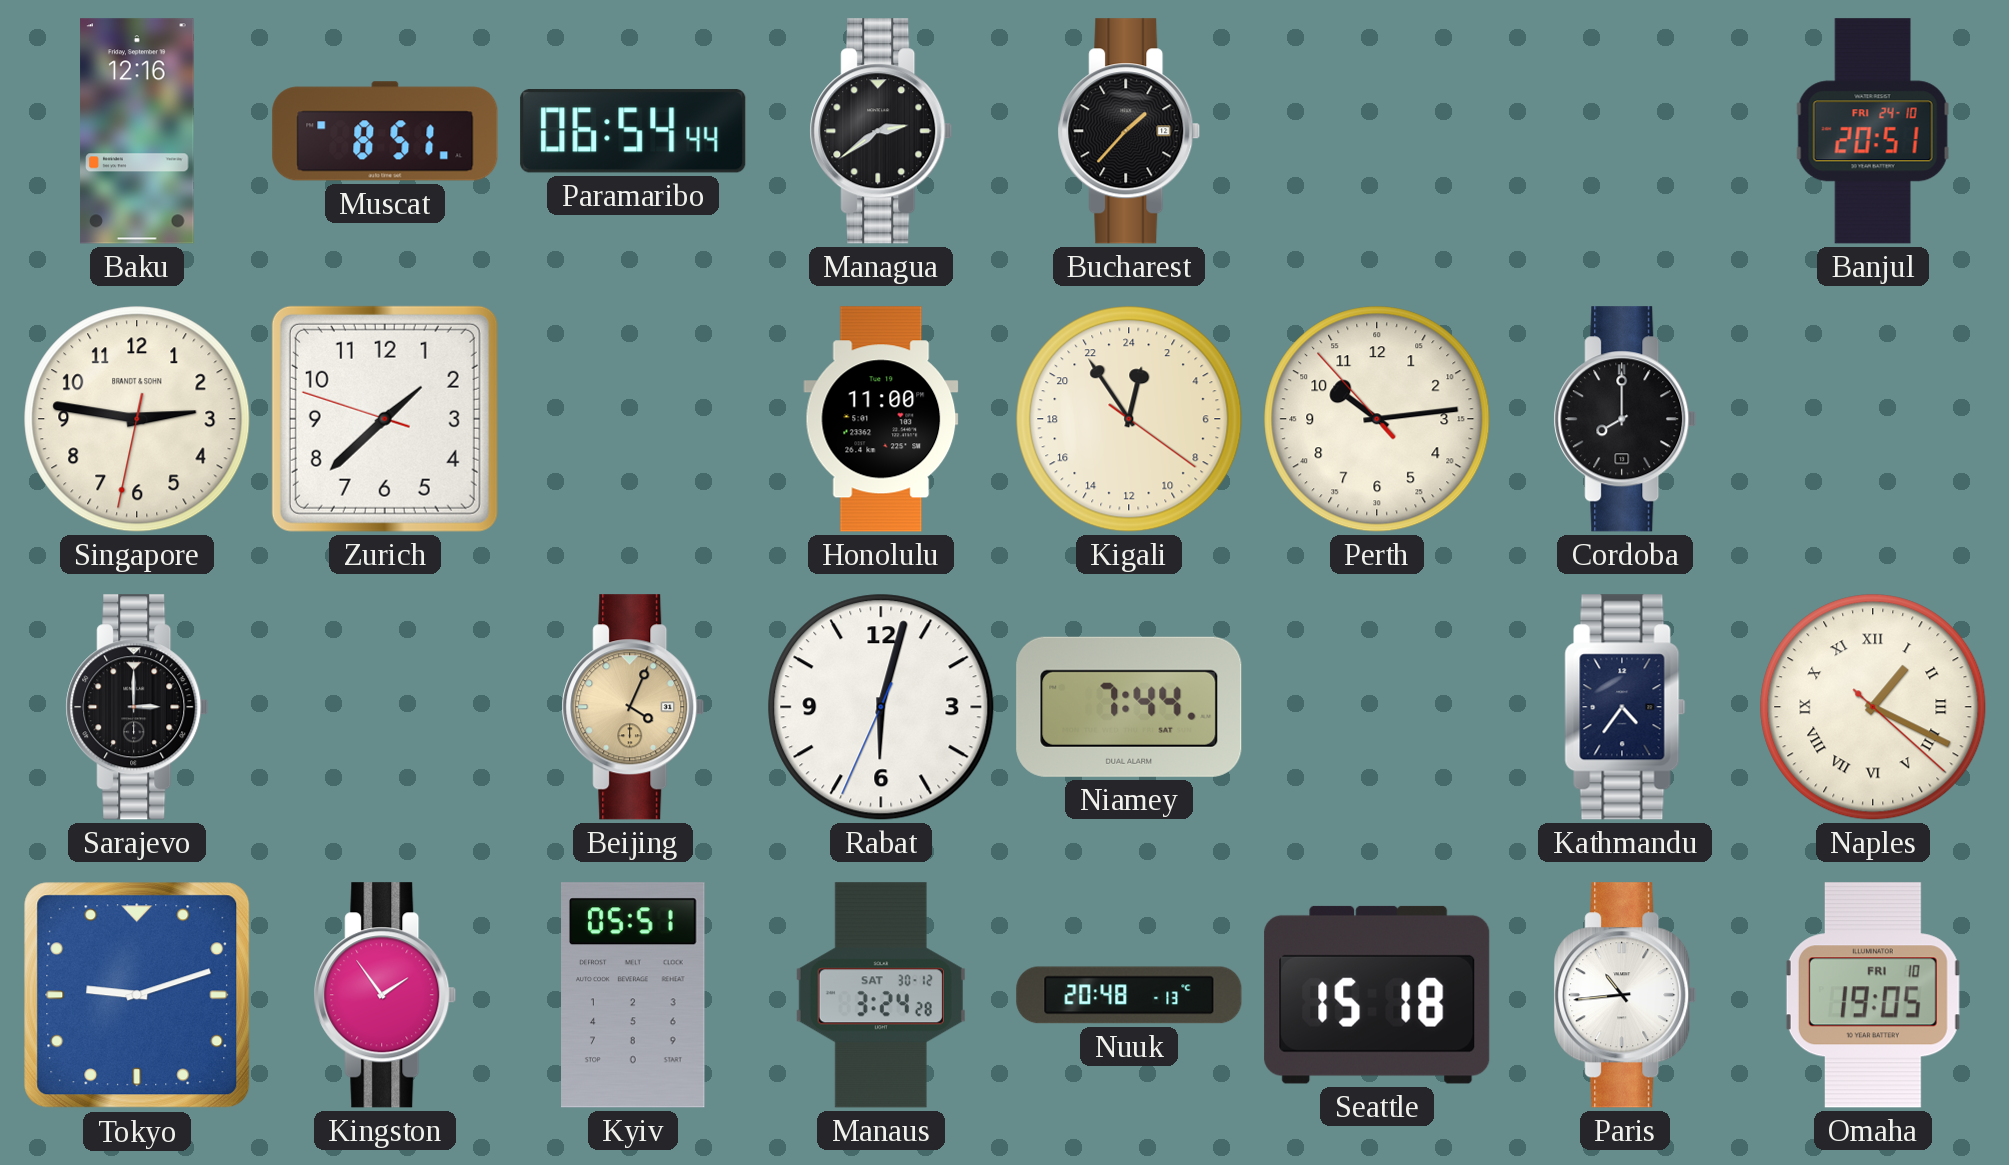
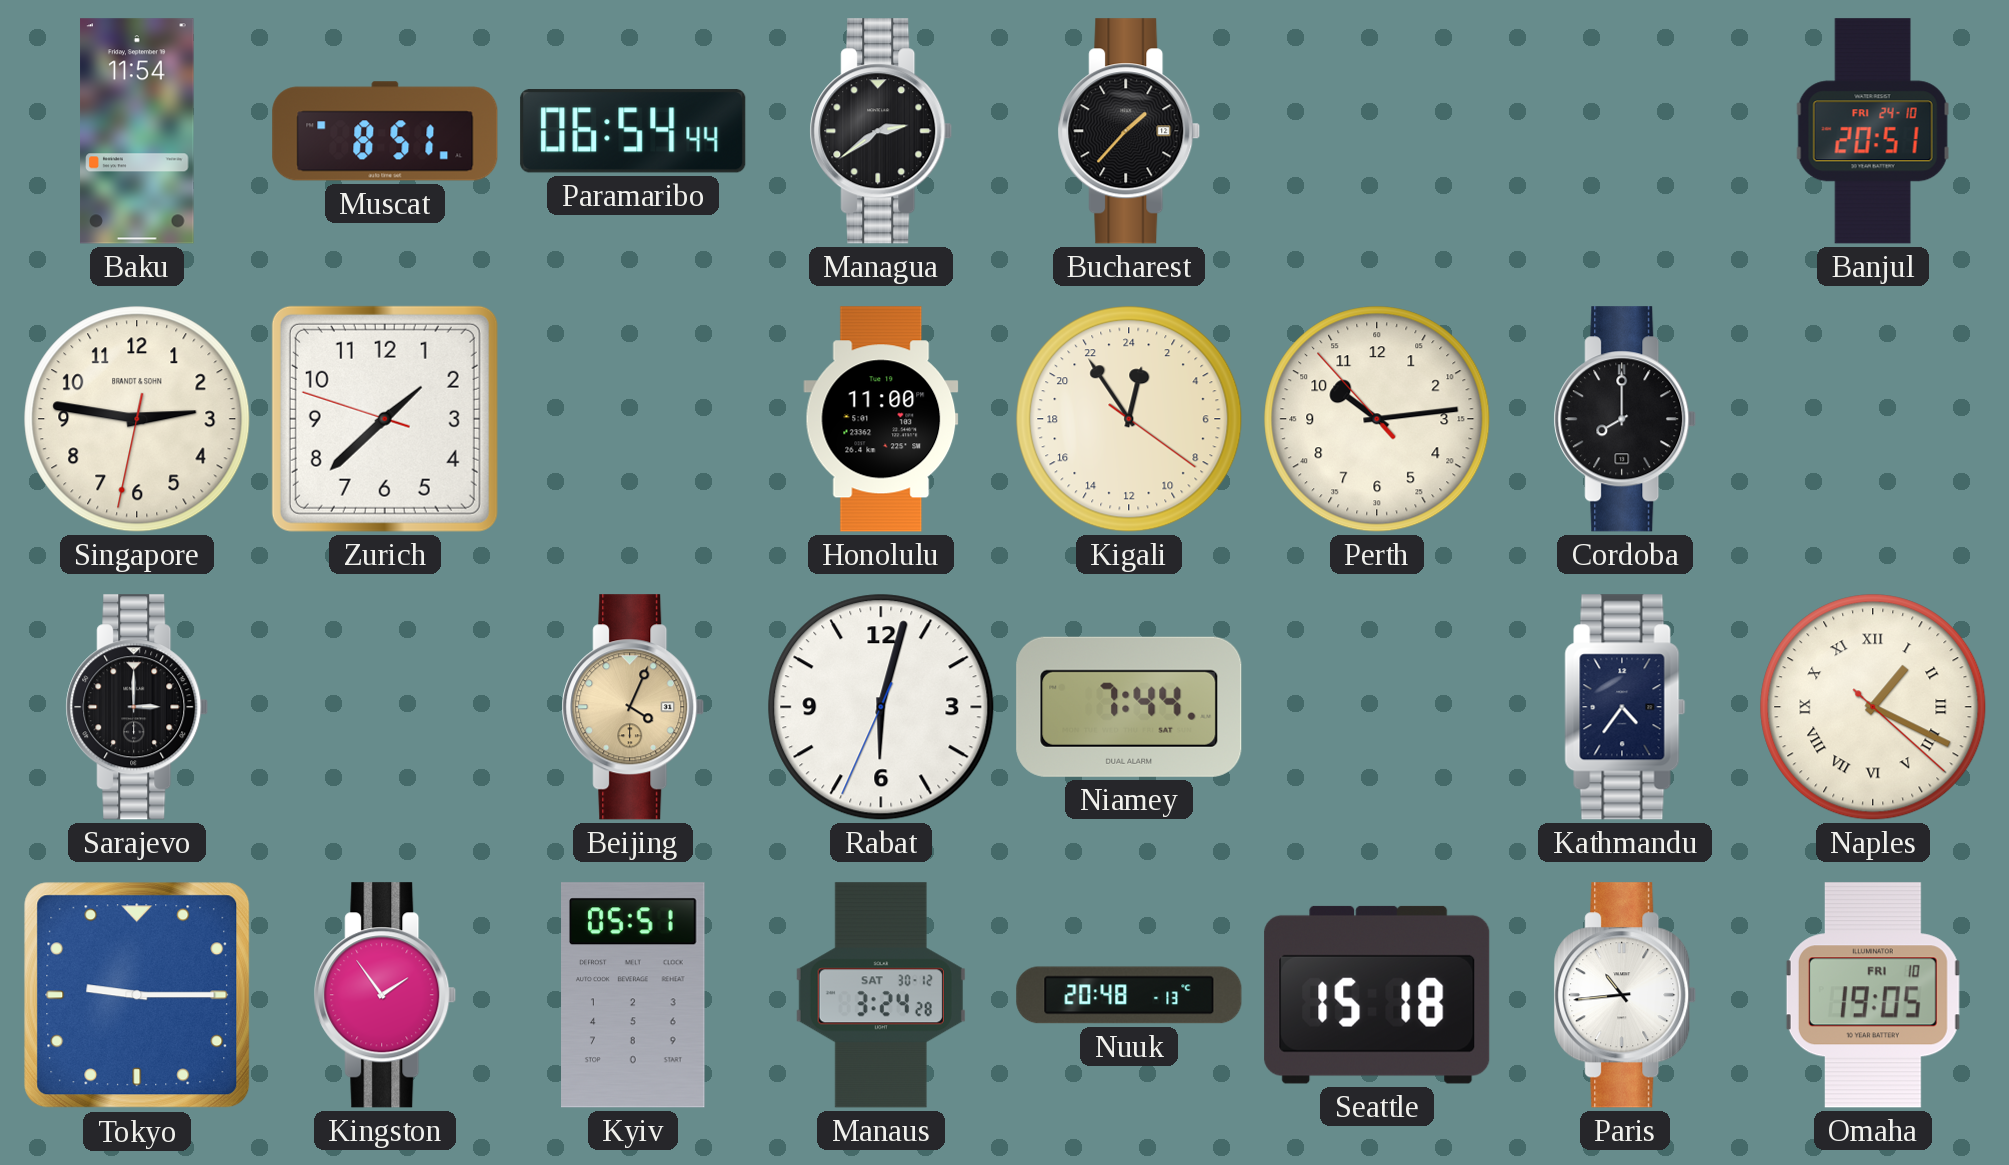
Baku: 12:16 -> 11:54 (137, 131)
Tokyo: 9:12 -> 9:15 (137, 995)
